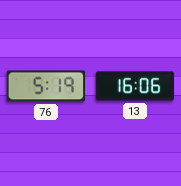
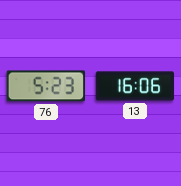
76: 5:19 -> 5:23 (45, 86)
